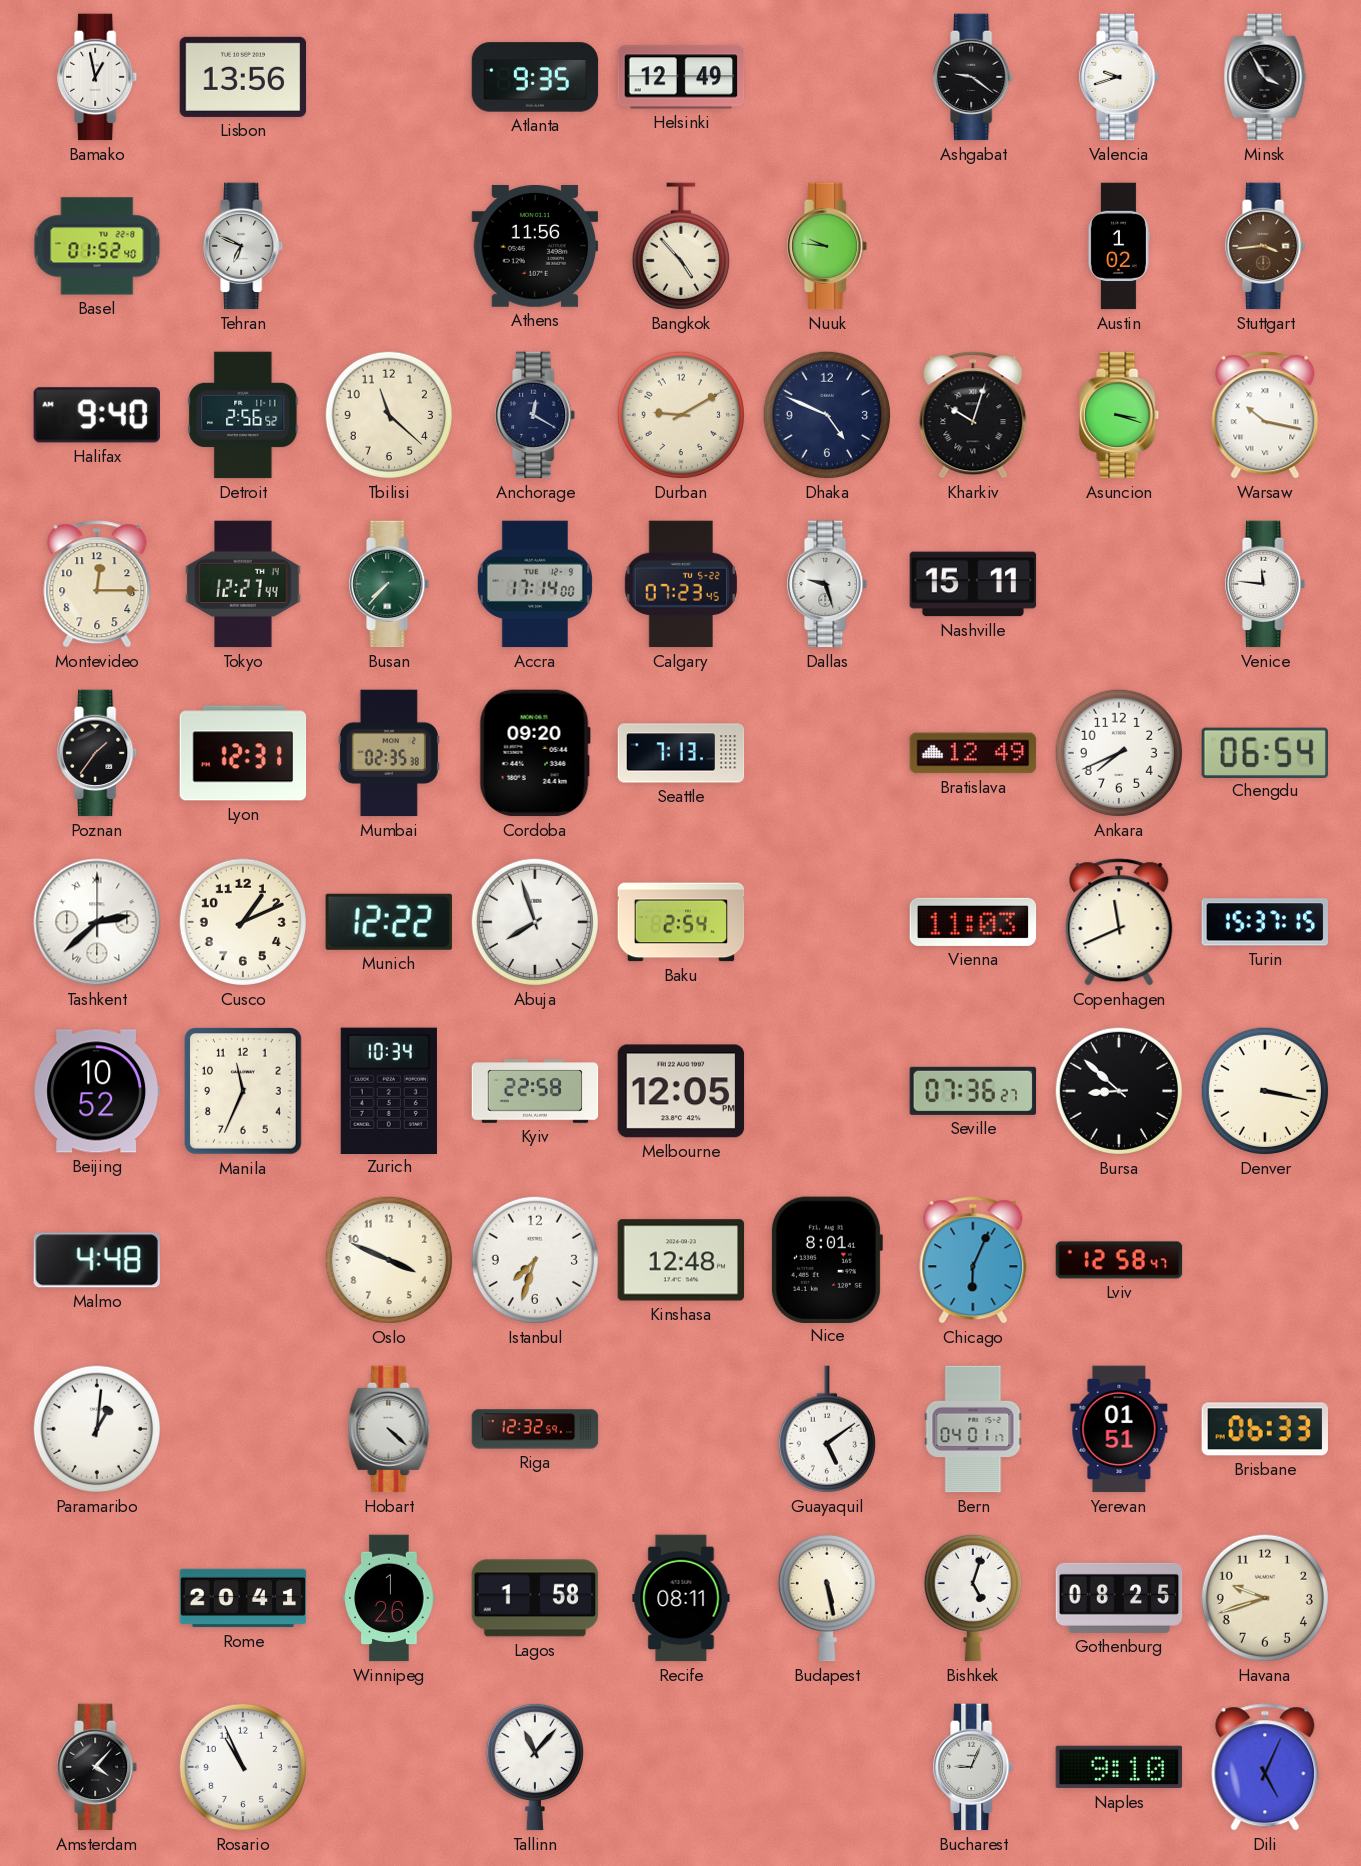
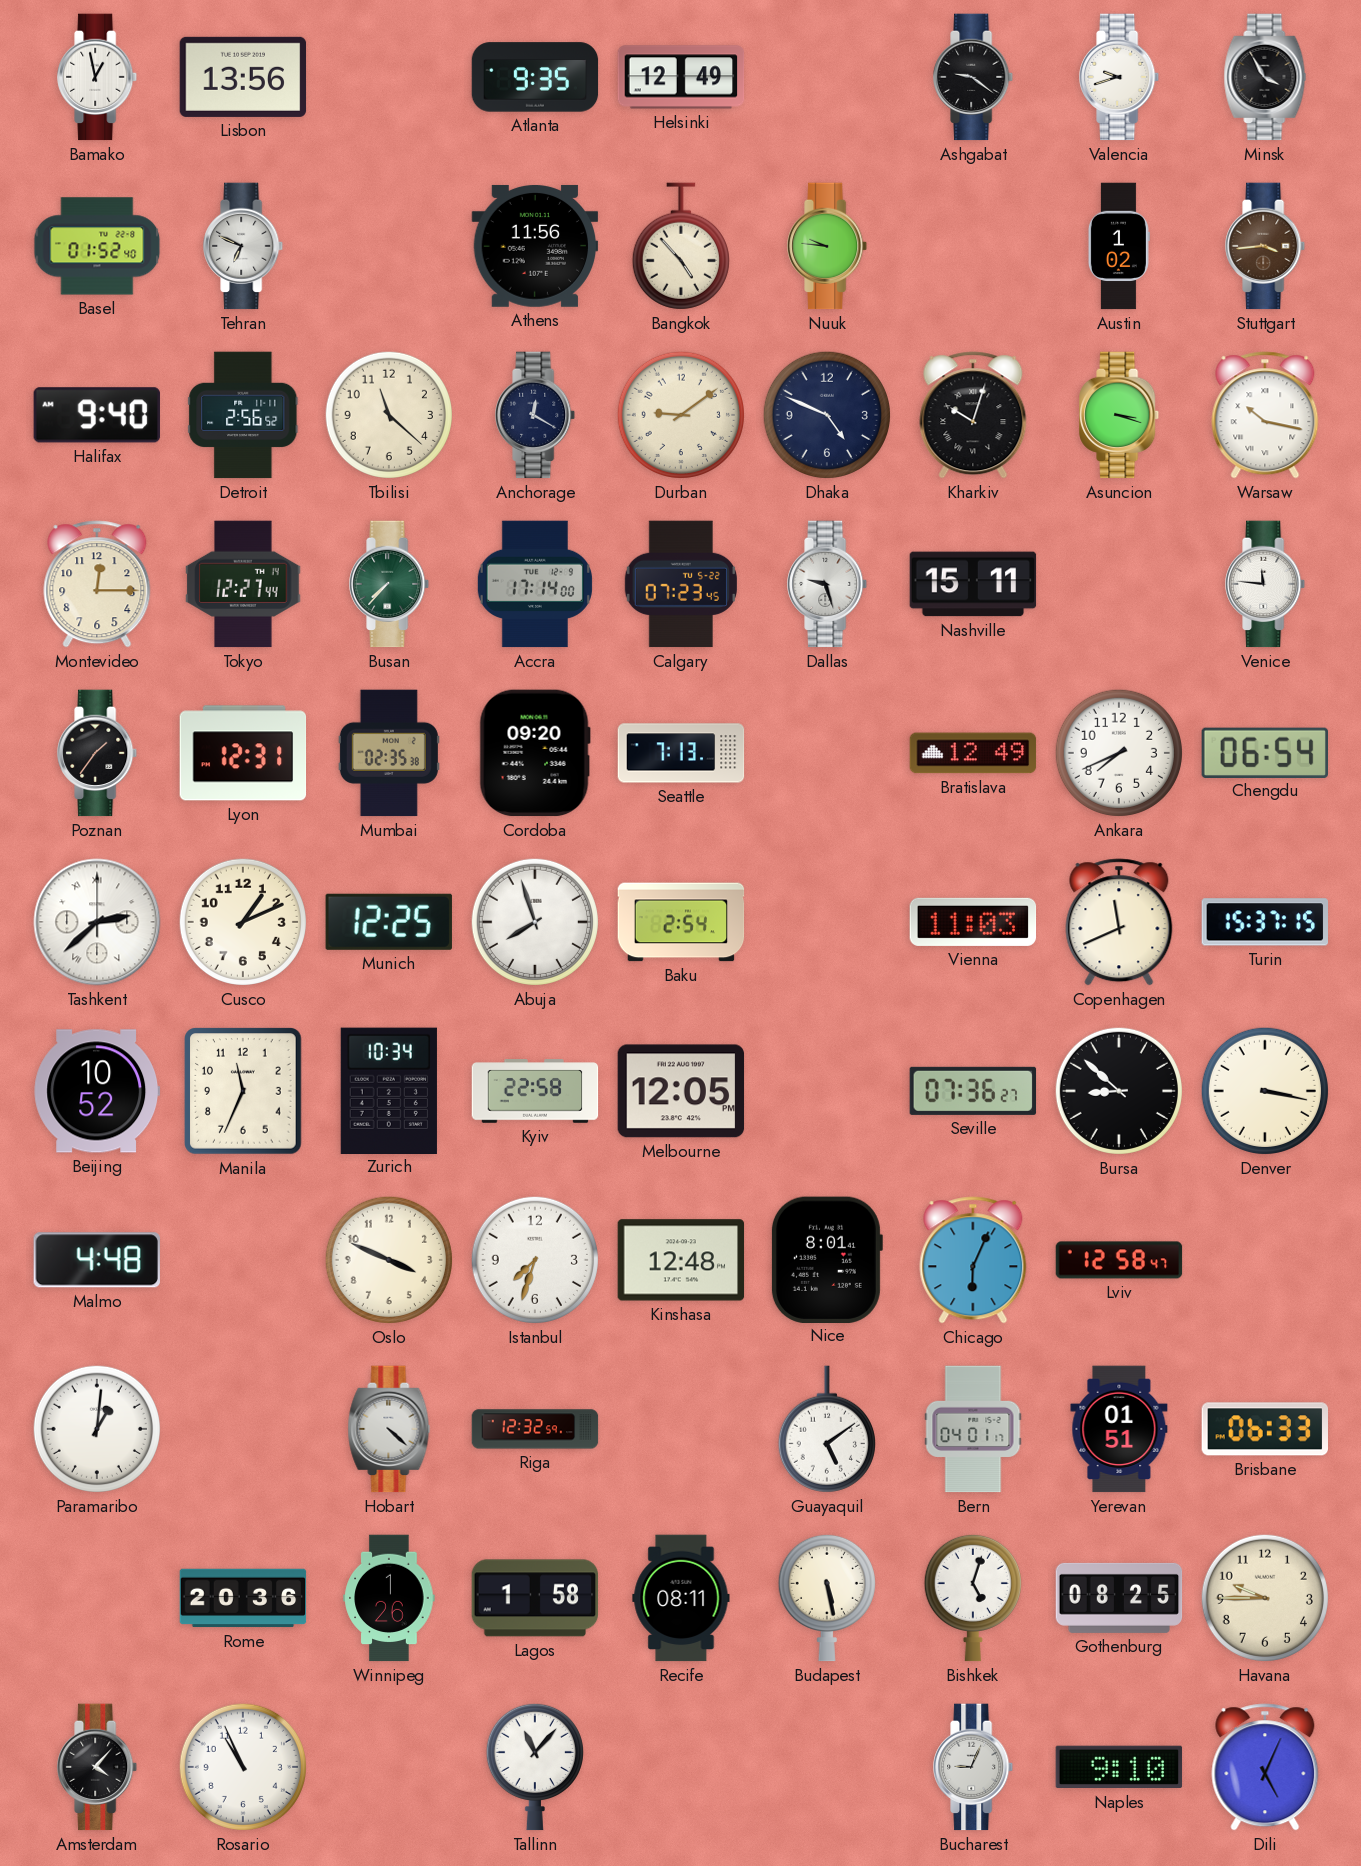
Durban: 9:10 -> 9:09 (681, 415)
Munich: 12:22 -> 12:25 (389, 922)
Rome: 20:41 -> 20:36 (243, 1598)
Havana: 9:42 -> 9:45 (1265, 1598)
